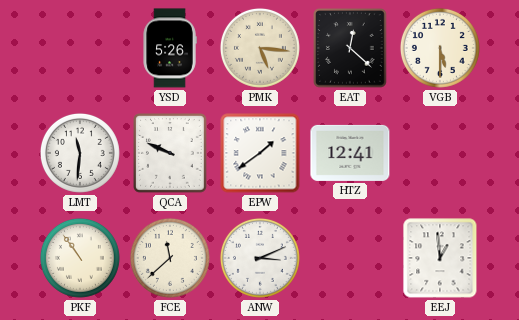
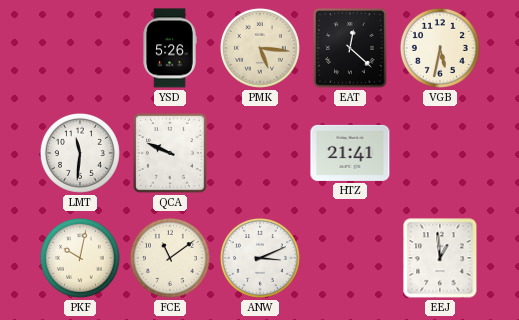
VGB: 5:30 -> 5:32 (440, 48)
EPW: 1:39 -> none (260, 153)
HTZ: 12:41 -> 21:41 (350, 153)
PKF: 10:54 -> 10:02 (80, 258)
FCE: 11:38 -> 11:09 (170, 258)
